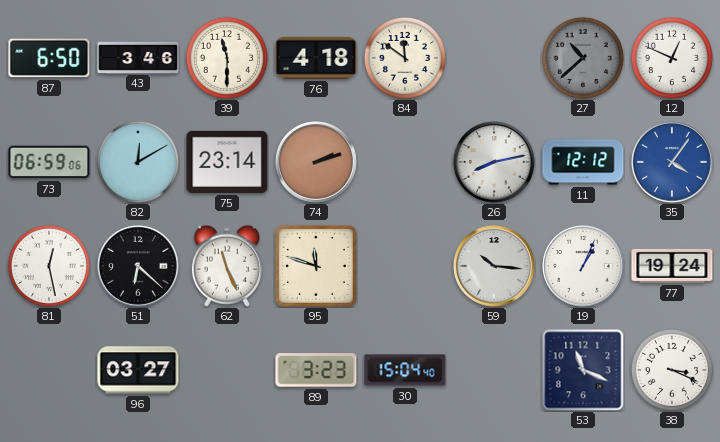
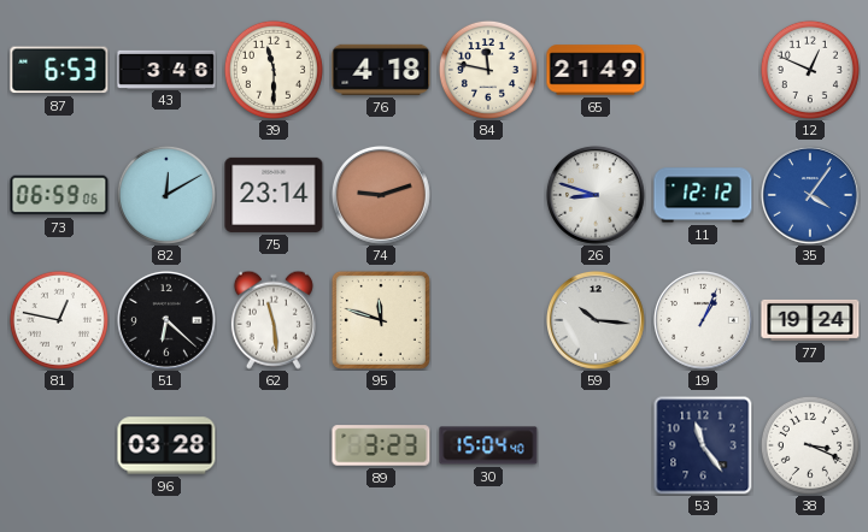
87: 6:50 -> 6:53 (59, 70)
84: 11:51 -> 11:47 (488, 70)
65: none -> 21:49 (596, 70)
27: 10:38 -> none (583, 58)
74: 2:12 -> 9:12 (382, 196)
26: 8:13 -> 8:48 (597, 196)
81: 12:28 -> 12:47 (59, 320)
62: 11:26 -> 11:29 (274, 320)
96: 03:27 -> 03:28 (166, 445)
53: 11:19 -> 11:24 (703, 445)
